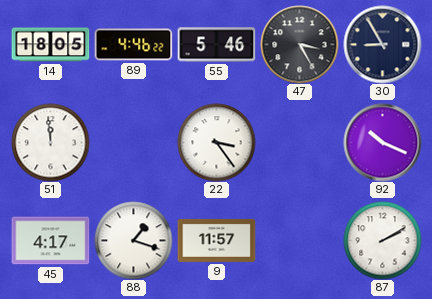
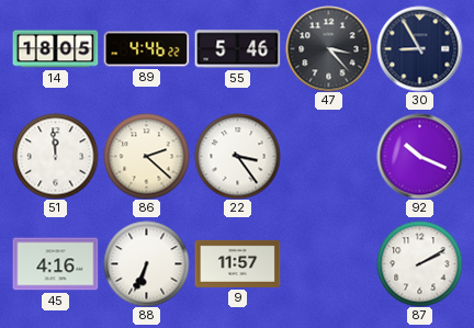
47: 3:25 -> 3:23 (328, 48)
86: none -> 2:22 (146, 156)
45: 4:17 -> 4:16 (55, 264)
88: 1:18 -> 6:34 (146, 263)
